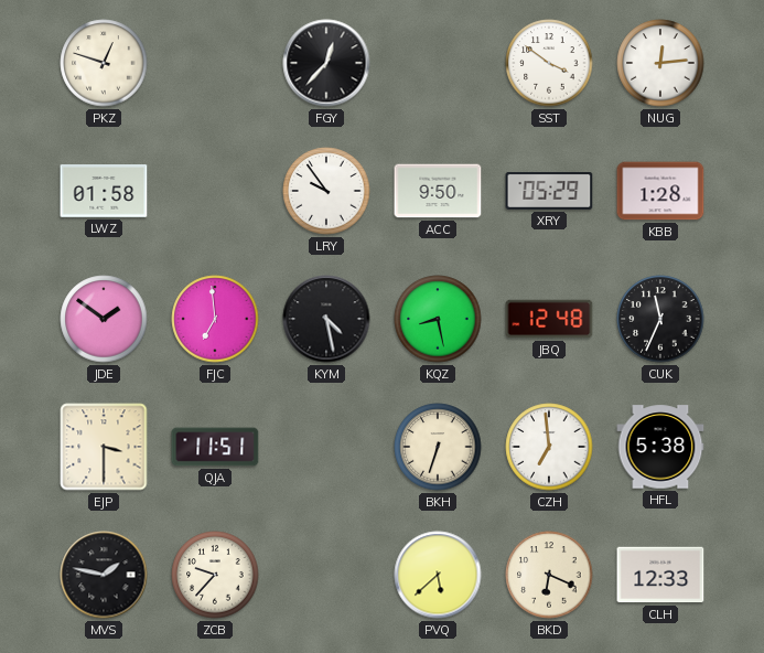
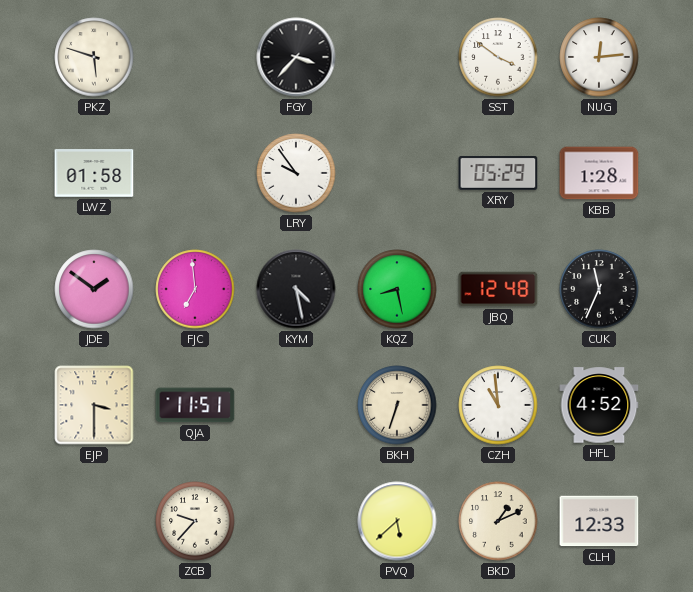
PKZ: 12:48 -> 5:48 (94, 57)
FGY: 12:37 -> 3:37 (296, 57)
ACC: 9:50 -> none (438, 191)
CZH: 6:59 -> 10:59 (498, 405)
HFL: 5:38 -> 4:52 (599, 405)
MVS: 1:47 -> none (104, 575)
BKD: 6:19 -> 1:11 (498, 521)
